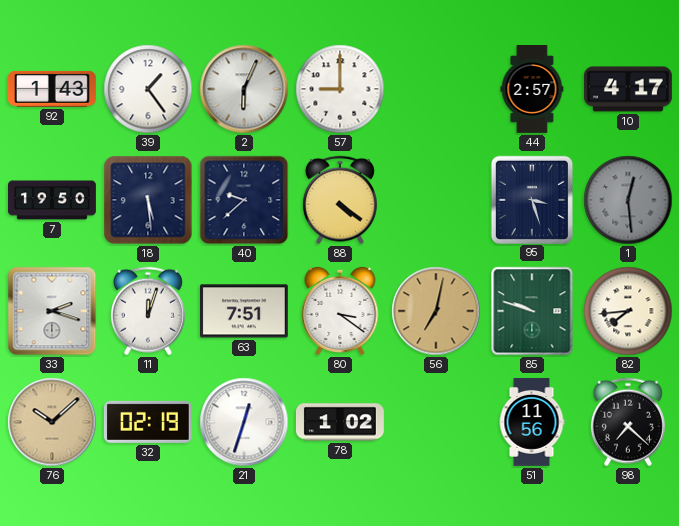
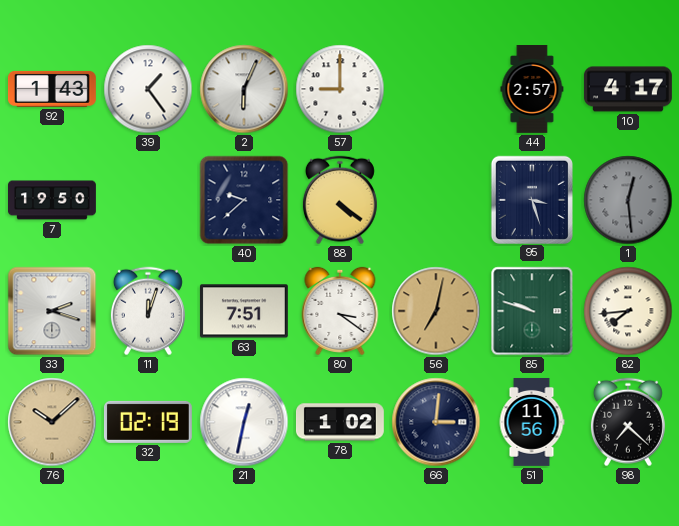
18: 5:29 -> none (148, 200)
21: 12:33 -> 12:32 (244, 422)
66: none -> 3:01 (436, 422)
